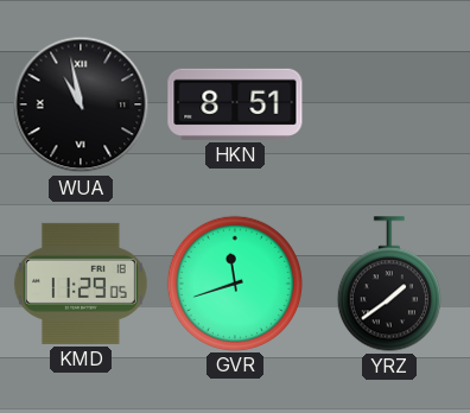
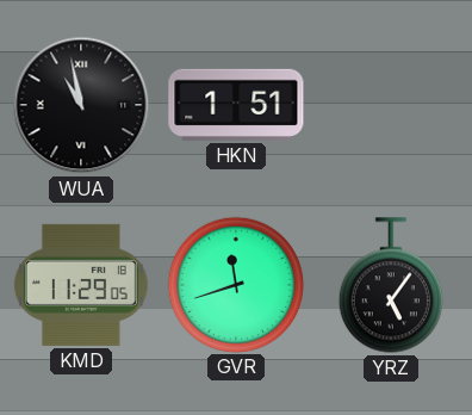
HKN: 8:51 -> 1:51 (236, 105)
YRZ: 1:39 -> 5:06 (391, 285)
